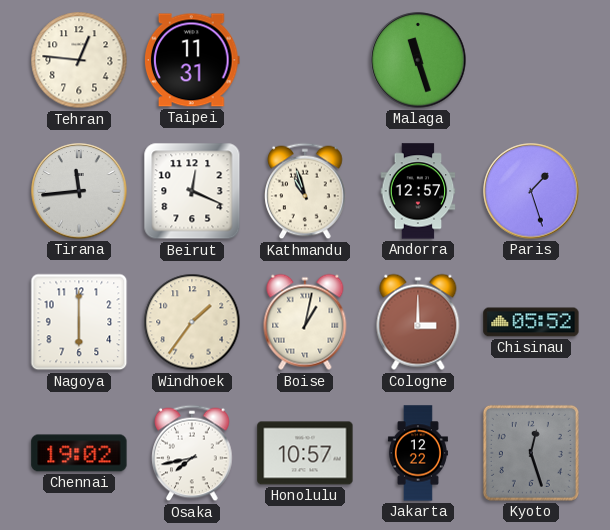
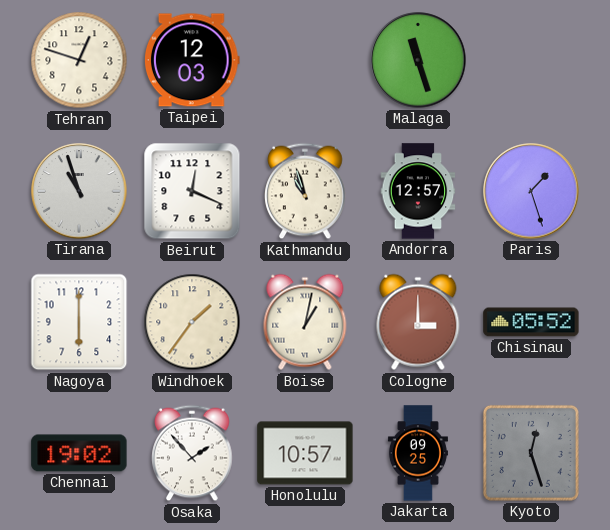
Tehran: 12:46 -> 12:48 (79, 60)
Taipei: 11:31 -> 12:03 (192, 60)
Tirana: 11:44 -> 10:57 (79, 191)
Osaka: 7:43 -> 1:53 (192, 453)
Jakarta: 12:22 -> 09:25 (418, 453)
